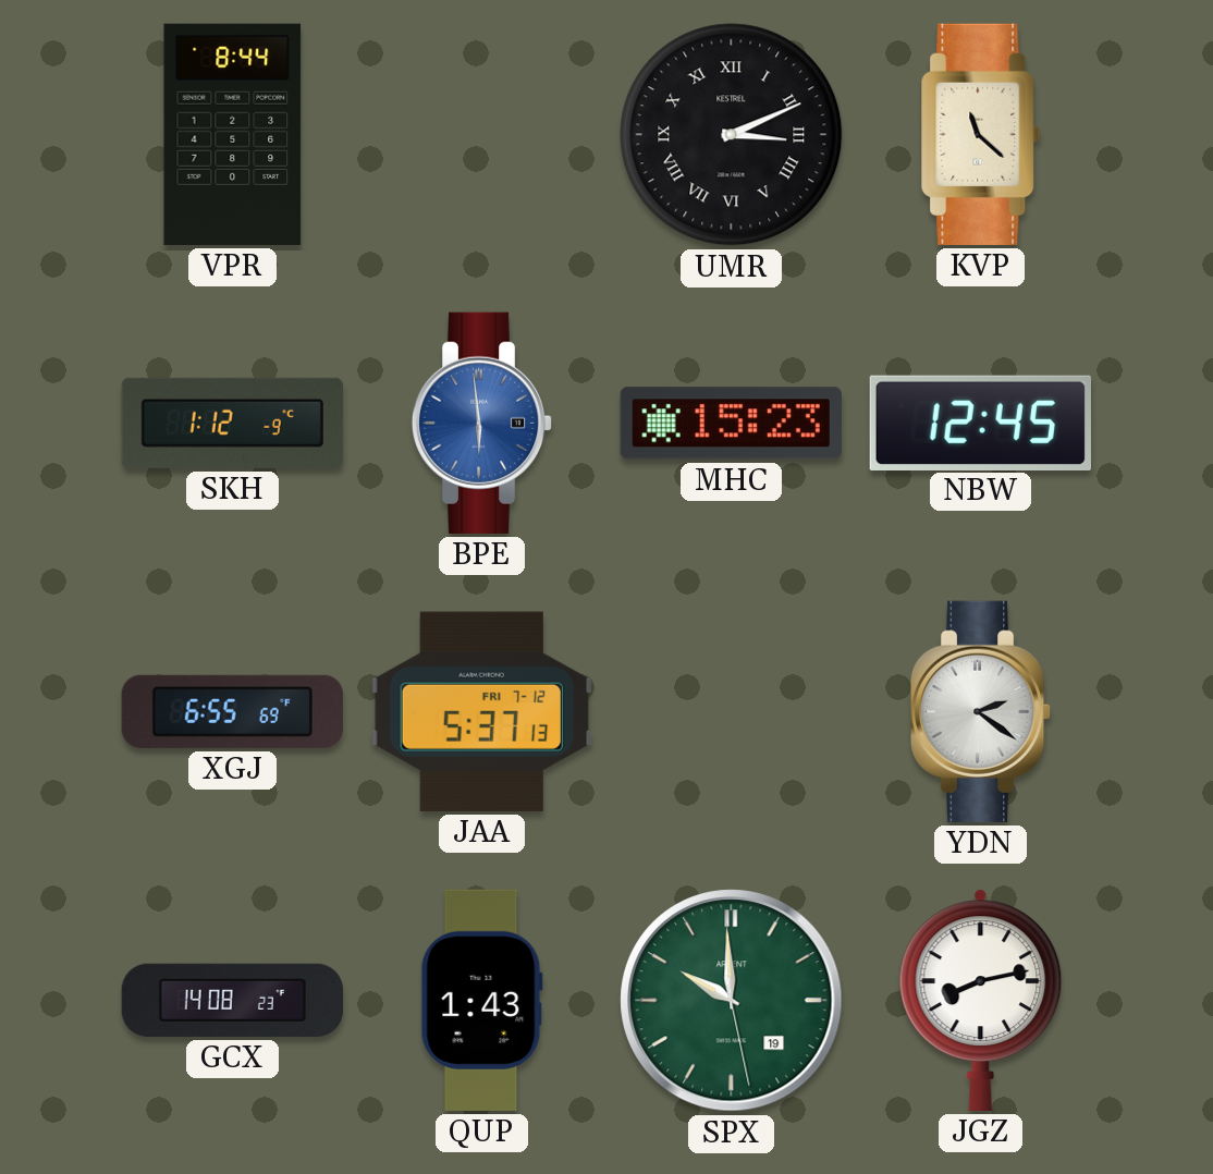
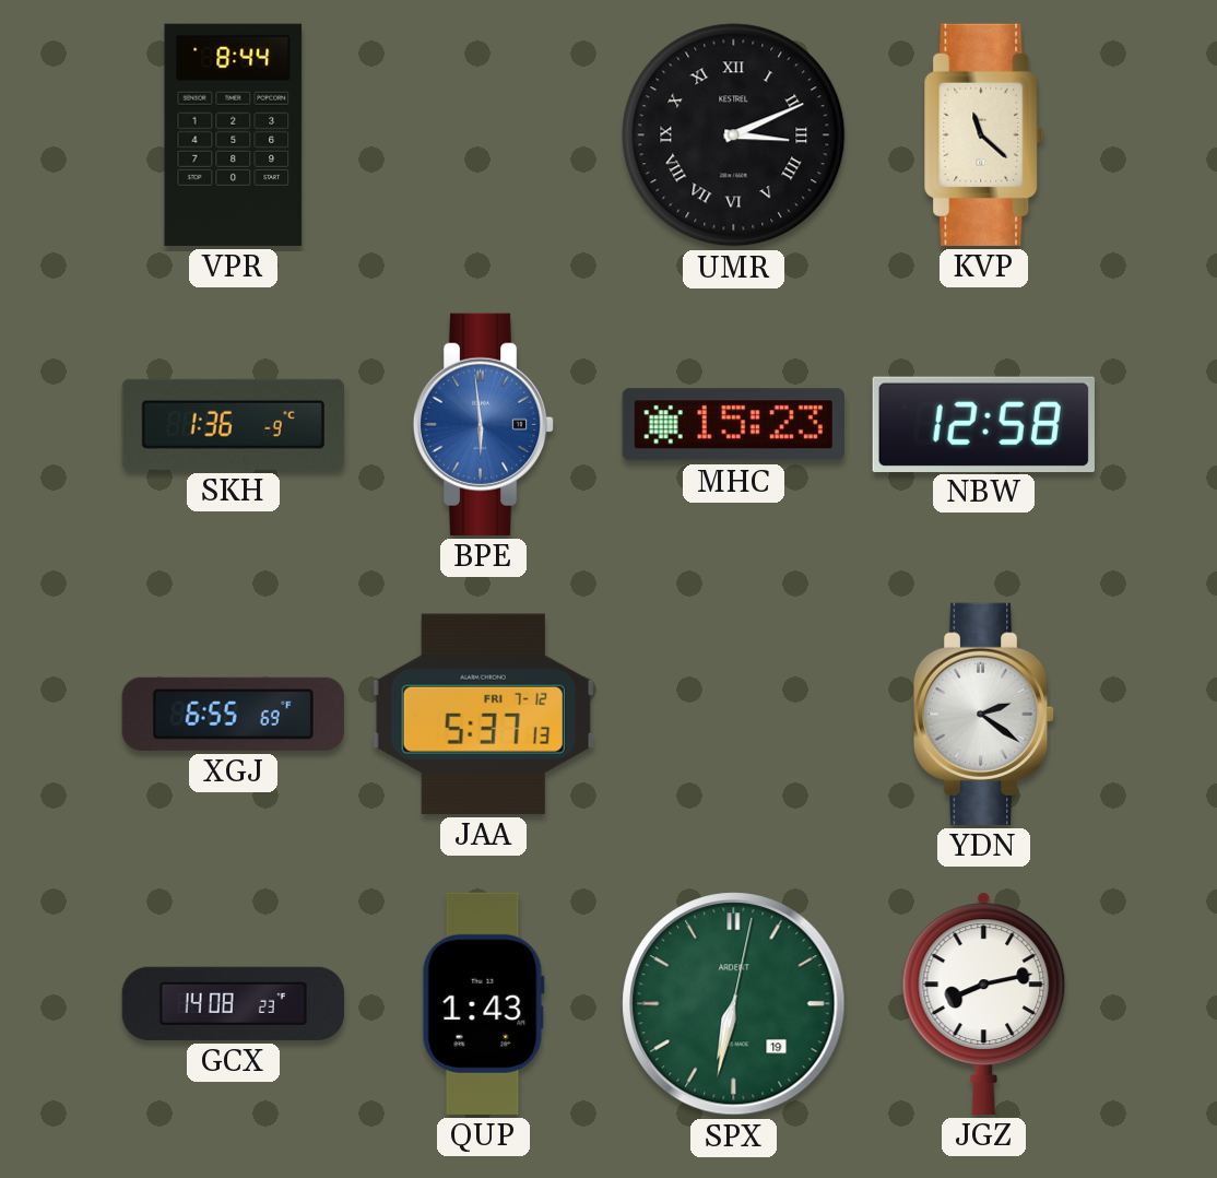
SKH: 1:12 -> 1:36 (233, 424)
NBW: 12:45 -> 12:58 (983, 424)
SPX: 9:59 -> 6:32 (734, 1004)
